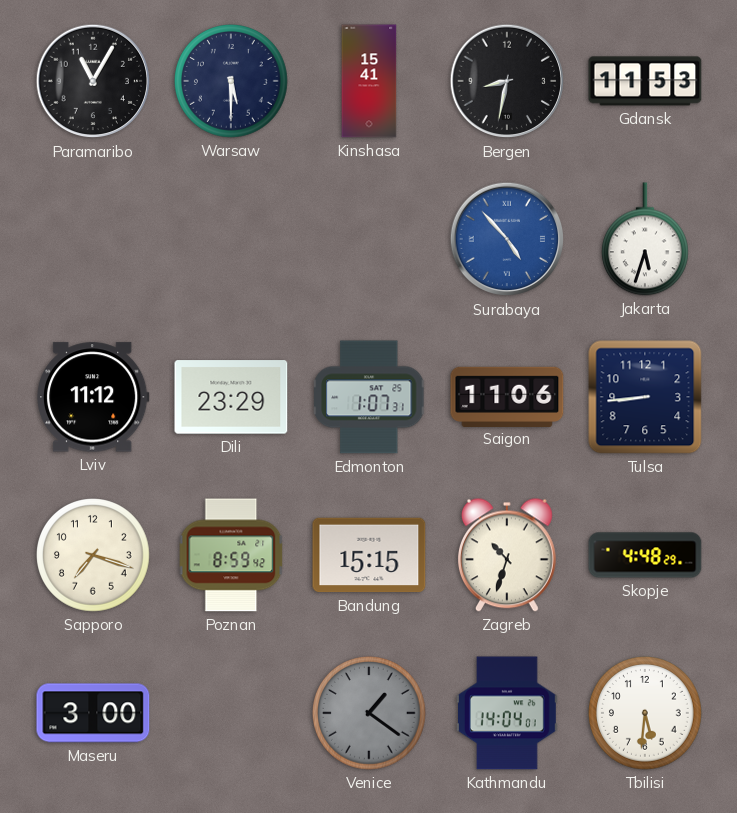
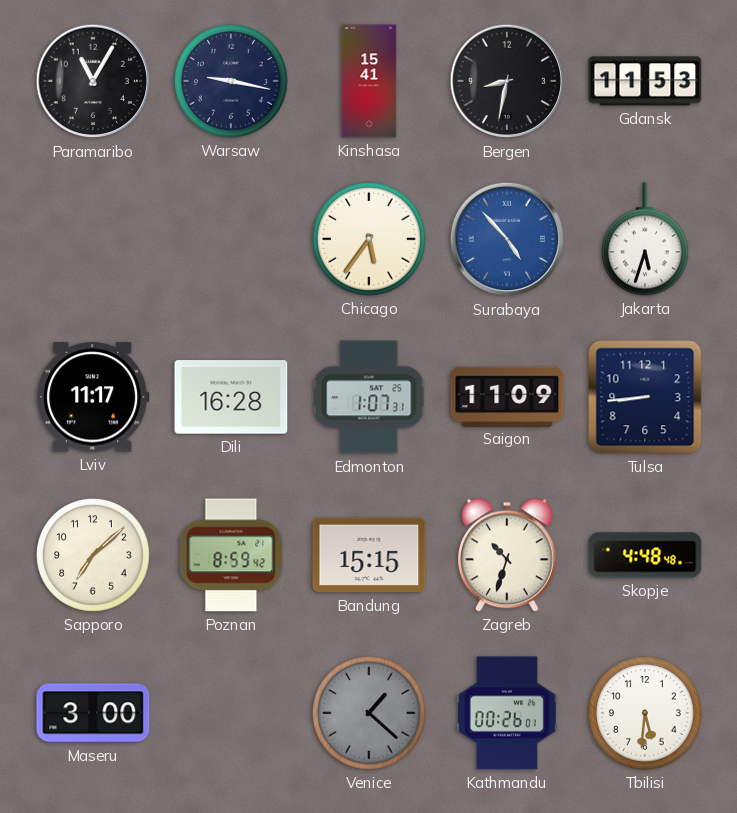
Warsaw: 5:30 -> 9:17 (232, 82)
Chicago: none -> 5:36 (370, 240)
Lviv: 11:12 -> 11:17 (94, 397)
Dili: 23:29 -> 16:28 (231, 397)
Saigon: 11:06 -> 11:09 (507, 396)
Sapporo: 7:18 -> 7:08 (94, 556)
Skopje: 4:48:29 -> 4:48:48 (645, 555)
Venice: 1:21 -> 1:22 (370, 714)
Kathmandu: 14:04 -> 00:26 (507, 713)
